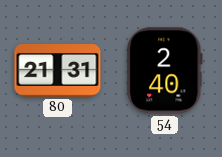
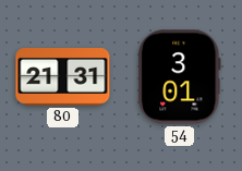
54: 2:40 -> 3:01 (180, 77)
